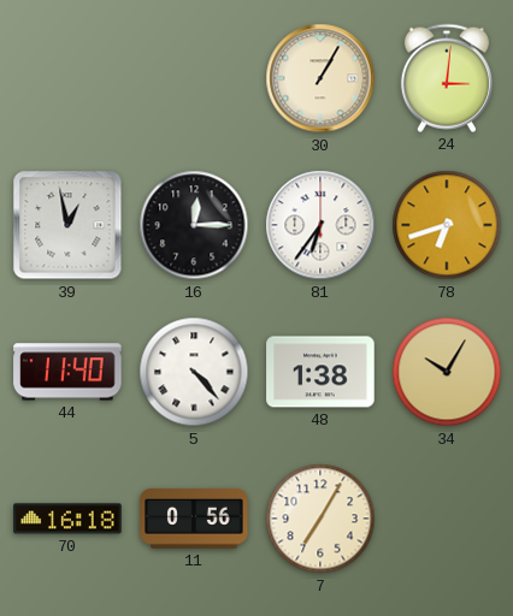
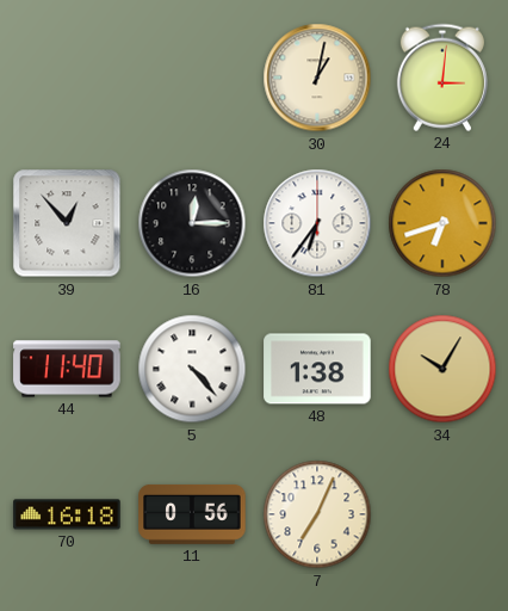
30: 1:05 -> 1:02 (317, 78)
39: 12:58 -> 12:53 (67, 223)
7: 7:05 -> 7:04 (317, 514)
